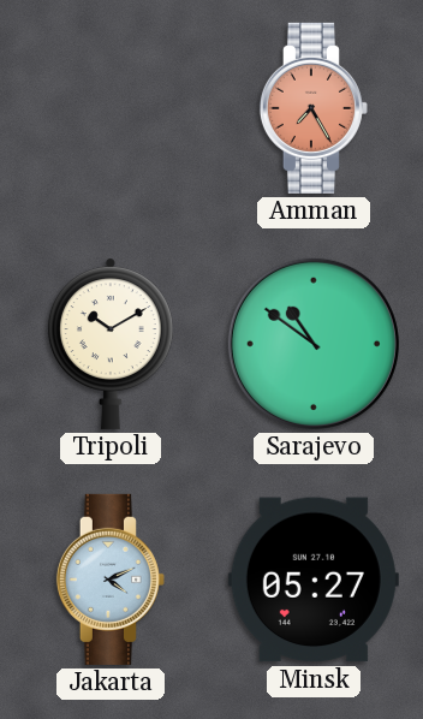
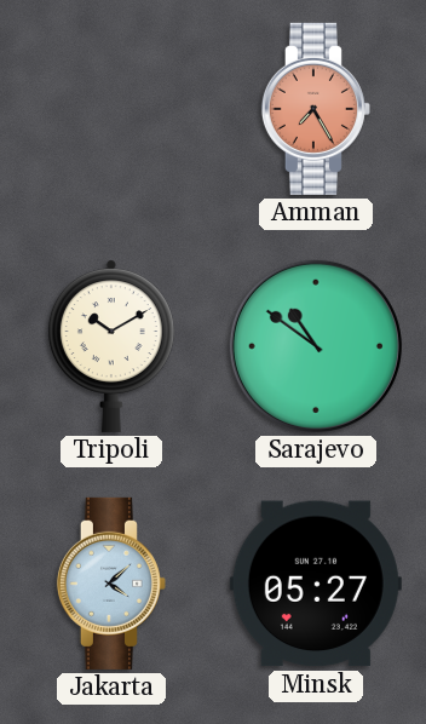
Jakarta: 4:11 -> 4:08 (111, 584)
